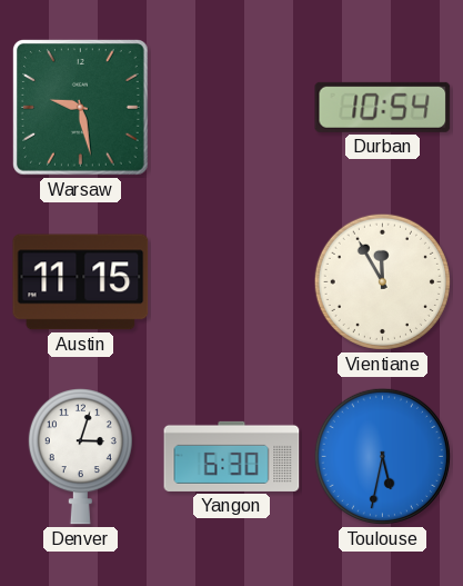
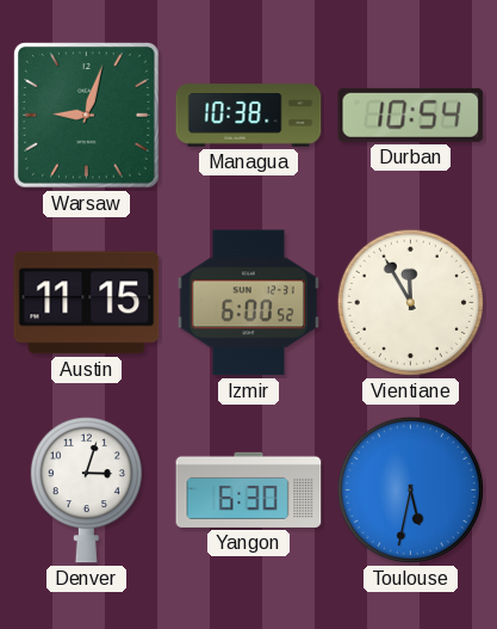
Warsaw: 9:28 -> 9:03 (87, 116)
Managua: none -> 10:38 (249, 116)
Izmir: none -> 6:00 (248, 303)
